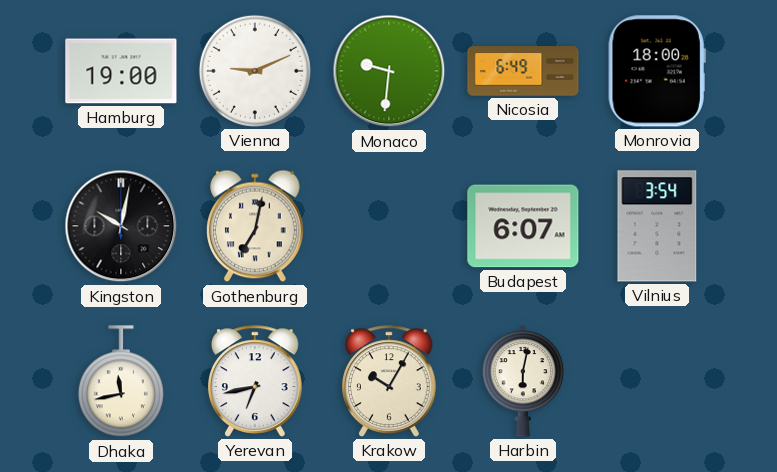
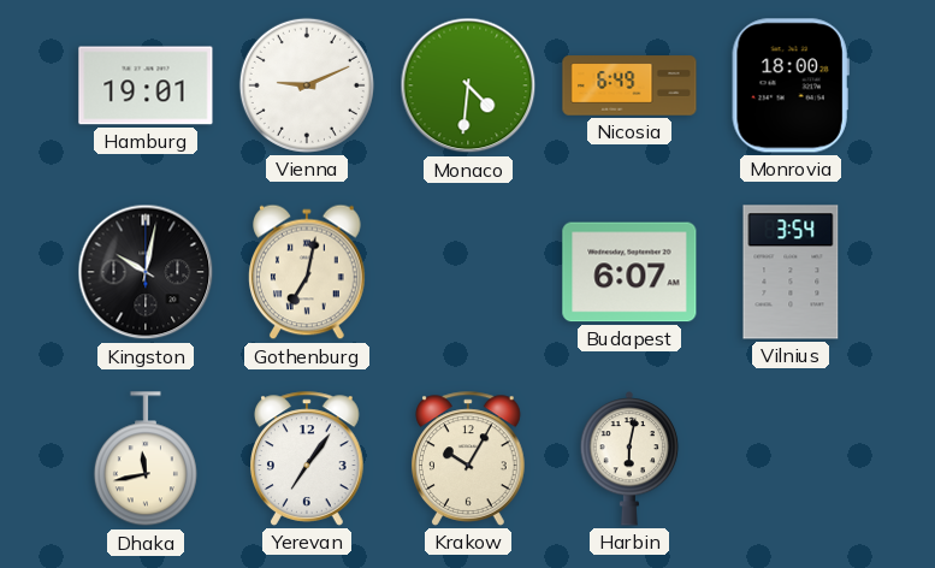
Hamburg: 19:00 -> 19:01 (146, 85)
Monaco: 9:31 -> 4:31 (468, 85)
Yerevan: 6:43 -> 7:06 (308, 458)
